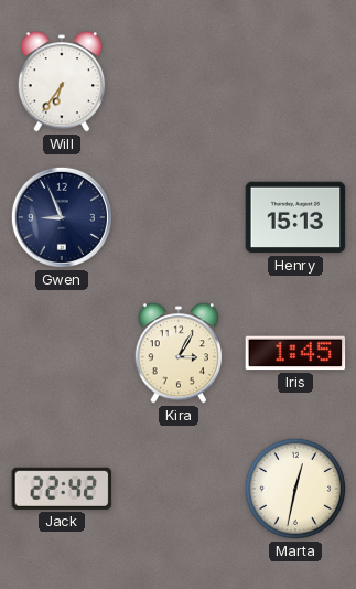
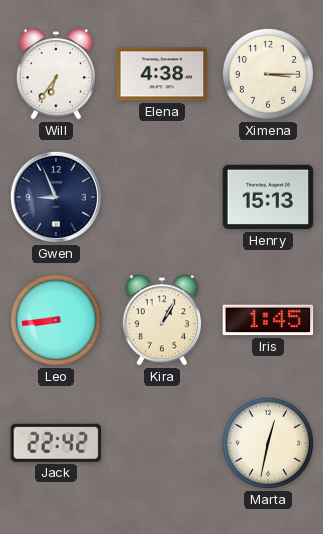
Elena: none -> 4:38 (162, 74)
Ximena: none -> 3:15 (268, 74)
Leo: none -> 8:44 (56, 320)
Kira: 3:05 -> 1:05 (162, 320)
